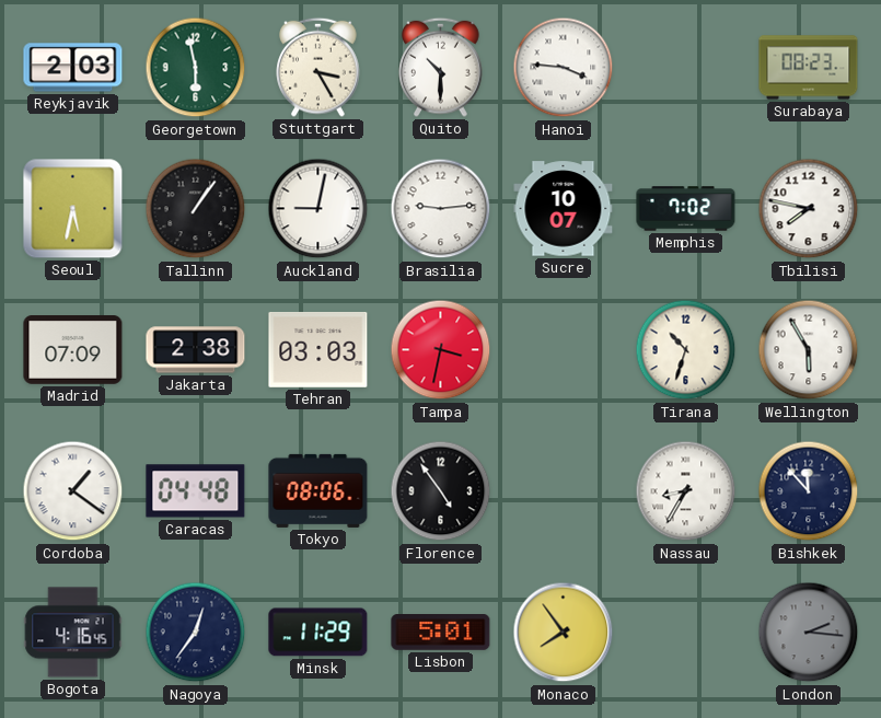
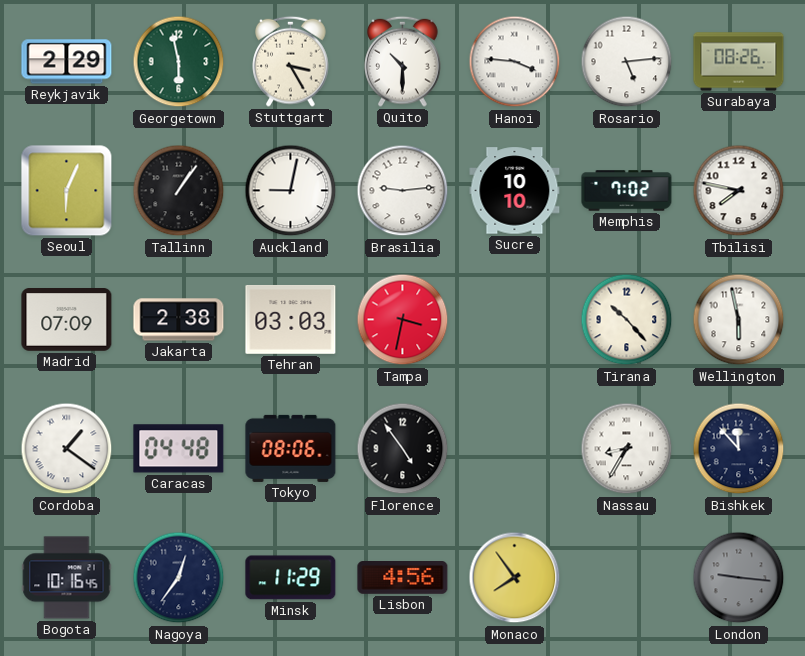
Reykjavik: 2:03 -> 2:29 (67, 62)
Rosario: none -> 5:14 (627, 62)
Surabaya: 08:23 -> 08:26 (739, 62)
Seoul: 5:32 -> 6:04 (67, 191)
Sucre: 10:07 -> 10:10 (515, 191)
Tirana: 10:33 -> 10:23 (627, 320)
Wellington: 5:55 -> 5:58 (739, 320)
Bogota: 4:16 -> 10:16 (67, 578)
Lisbon: 5:01 -> 4:56 (403, 578)
London: 2:16 -> 9:16 (739, 578)
